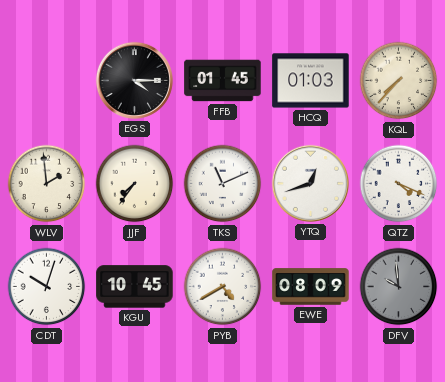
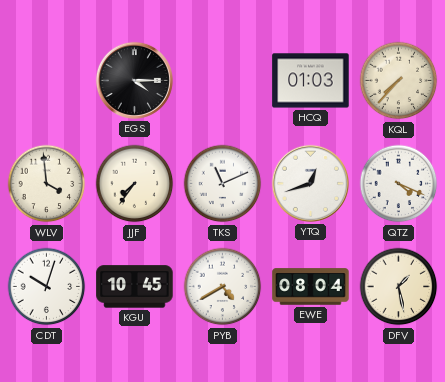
FFB: 01:45 -> none (223, 81)
WLV: 1:59 -> 3:59 (47, 184)
EWE: 08:09 -> 08:04 (311, 287)
DFV: 9:59 -> 1:28 (399, 287)
DFV dial: grey -> cream (399, 287)
